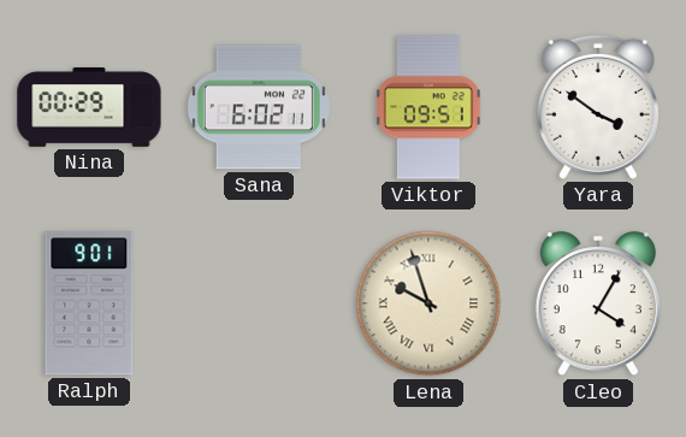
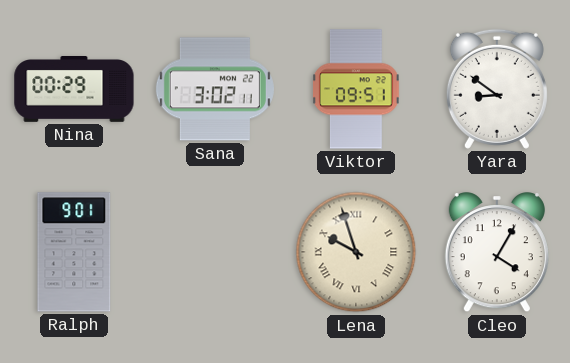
Sana: 6:02 -> 3:02 (215, 89)
Yara: 3:51 -> 8:51 (497, 89)
